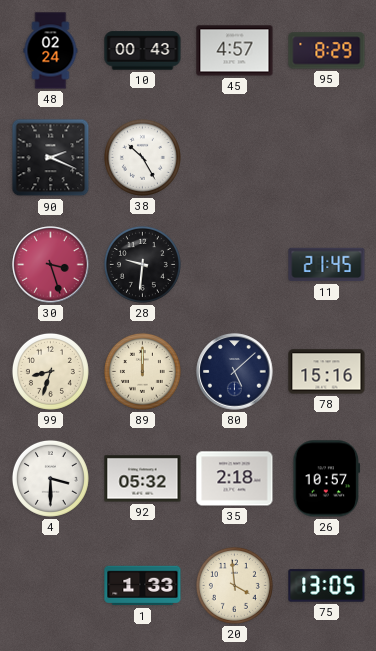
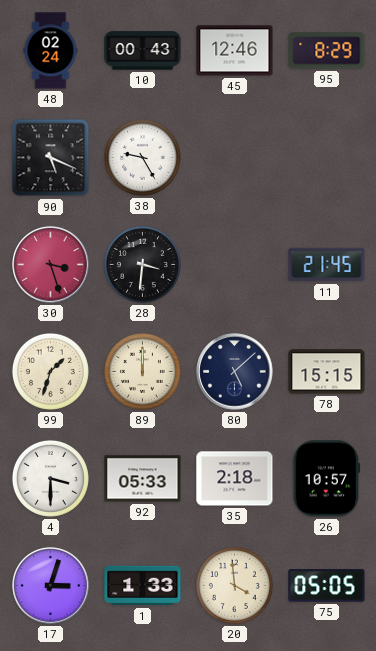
45: 4:57 -> 12:46 (235, 51)
90: 2:19 -> 5:19 (51, 158)
38: 10:25 -> 9:25 (142, 157)
28: 9:31 -> 3:31 (142, 264)
99: 8:33 -> 1:33 (50, 371)
78: 15:16 -> 15:15 (327, 372)
92: 05:32 -> 05:33 (143, 479)
17: none -> 3:03 (51, 586)
75: 13:05 -> 05:05 (327, 586)
